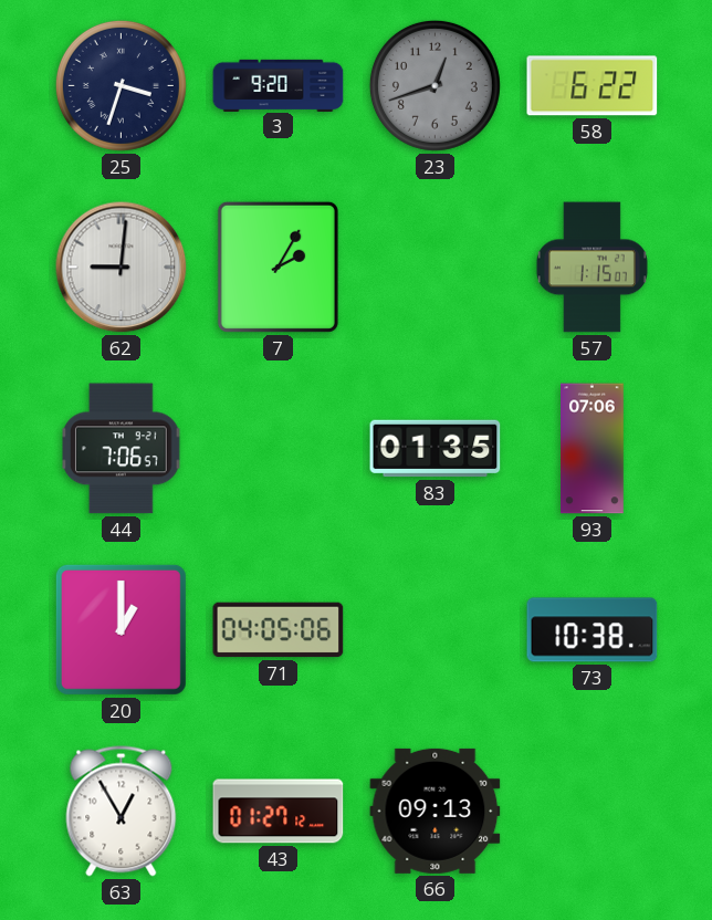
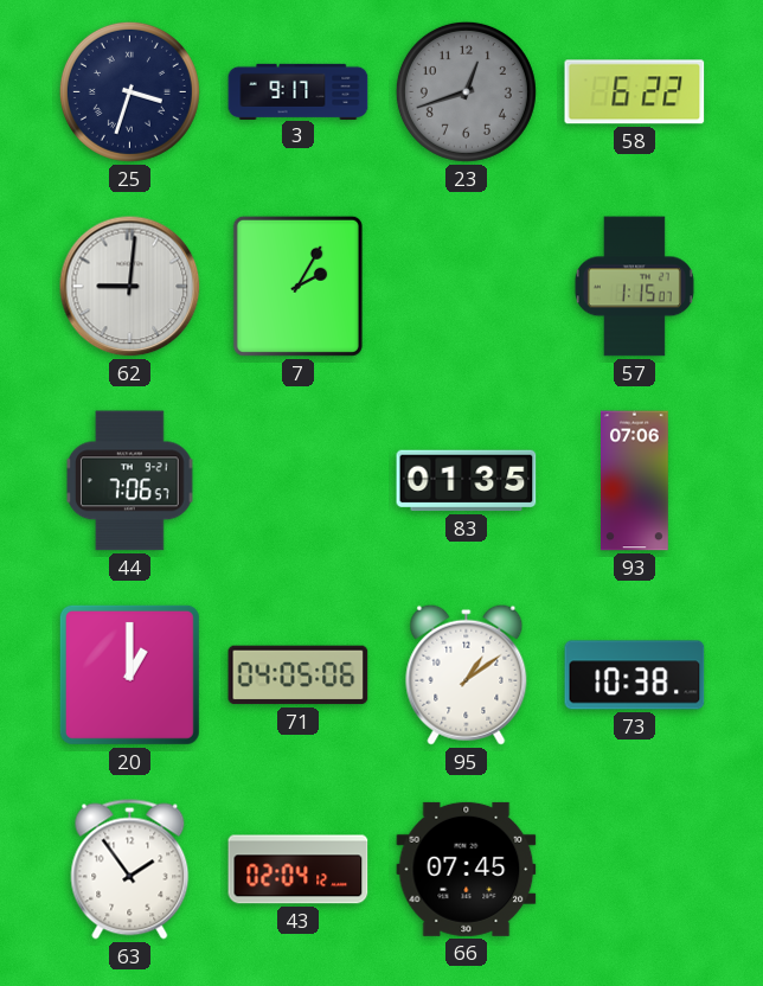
3: 9:20 -> 9:17 (299, 91)
95: none -> 1:09 (467, 674)
63: 12:55 -> 1:54 (130, 870)
43: 01:27 -> 02:04 (299, 870)
66: 09:13 -> 07:45 (467, 869)
